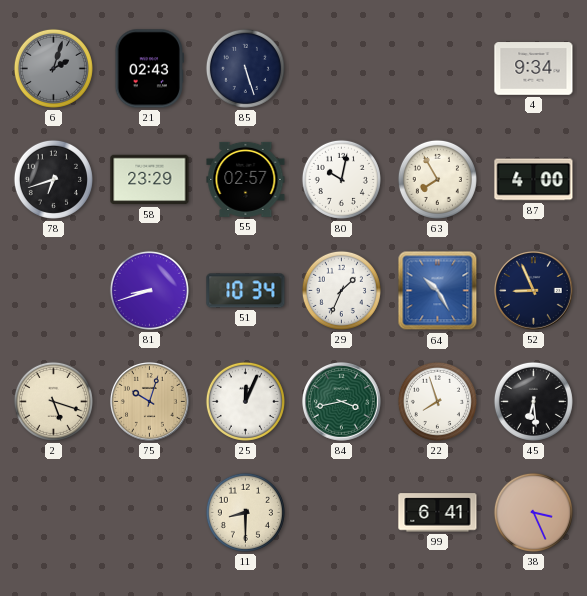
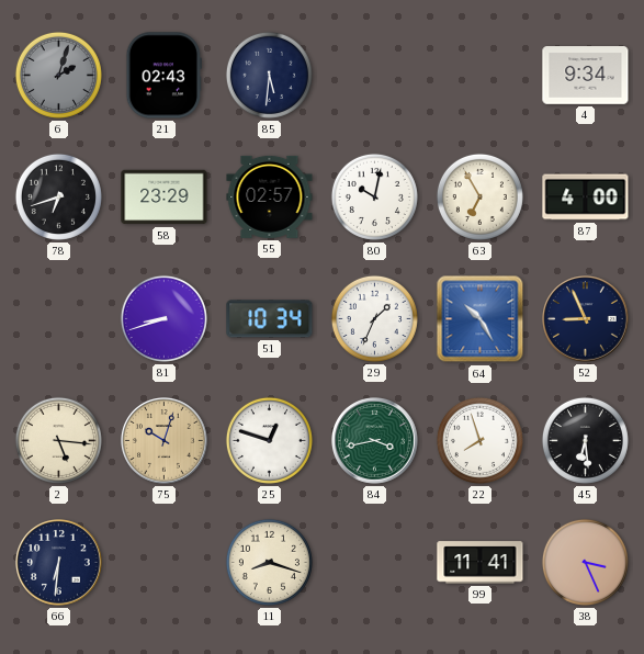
85: 5:27 -> 5:31 (269, 75)
63: 7:55 -> 6:55 (479, 196)
2: 5:18 -> 5:16 (58, 440)
25: 12:04 -> 12:48 (269, 440)
66: none -> 6:31 (59, 563)
11: 8:30 -> 8:18 (269, 562)
99: 6:41 -> 11:41 (481, 563)
